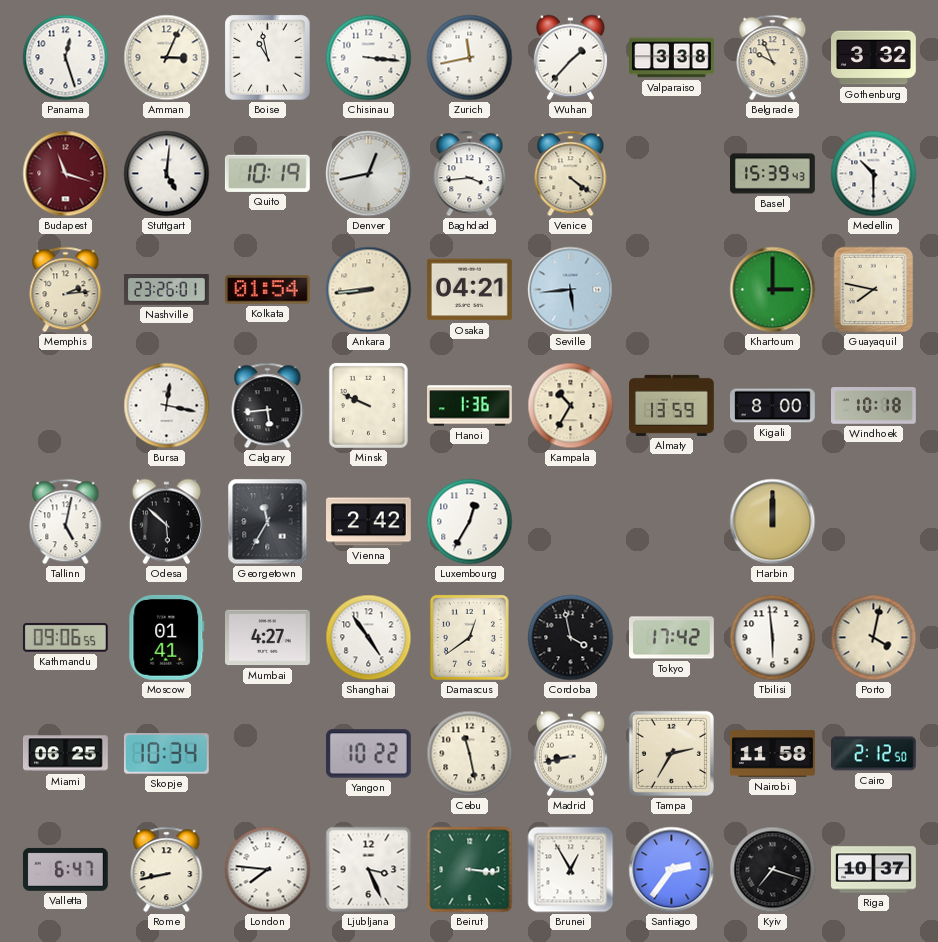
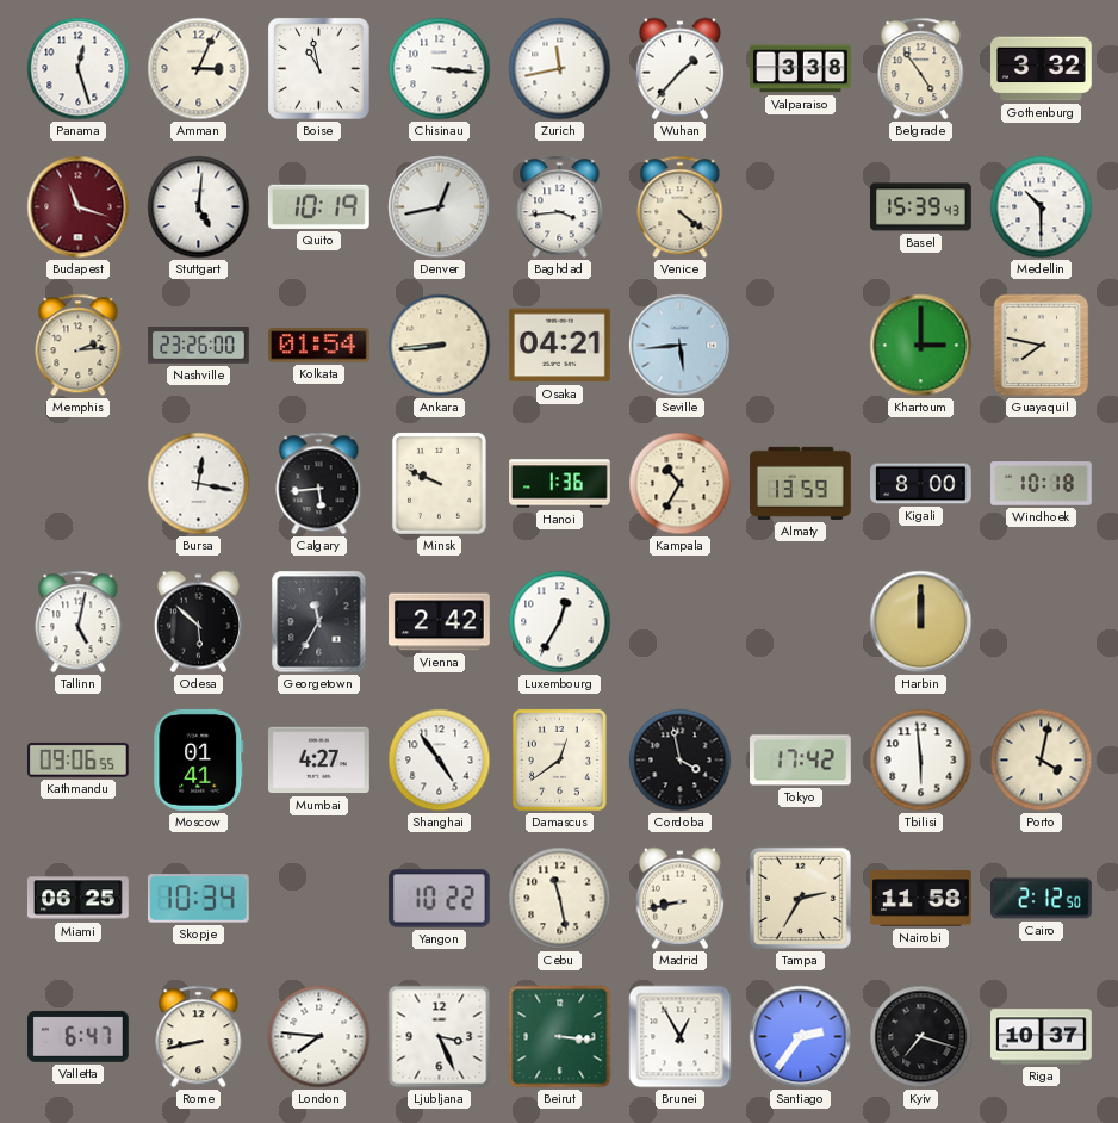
Belgrade: 9:56 -> 4:54 (921, 69)
Nashville: 23:26:01 -> 23:26:00 (199, 346)
